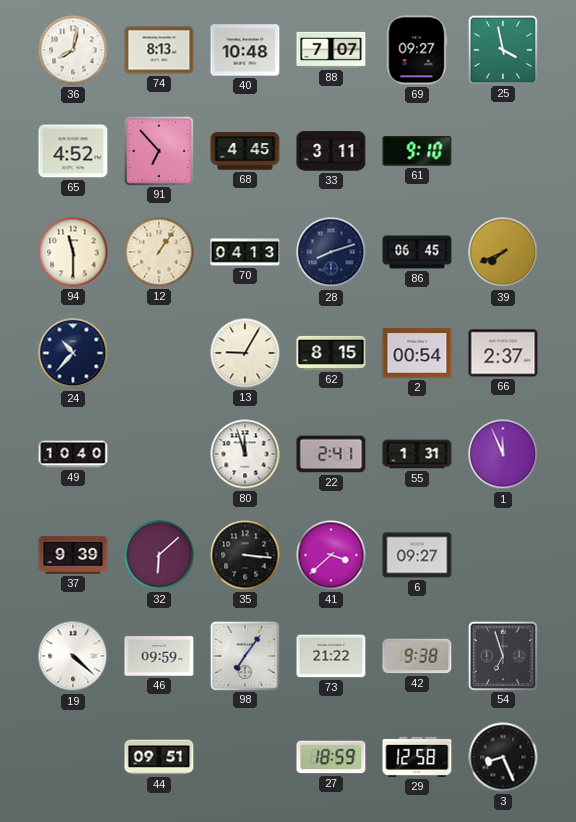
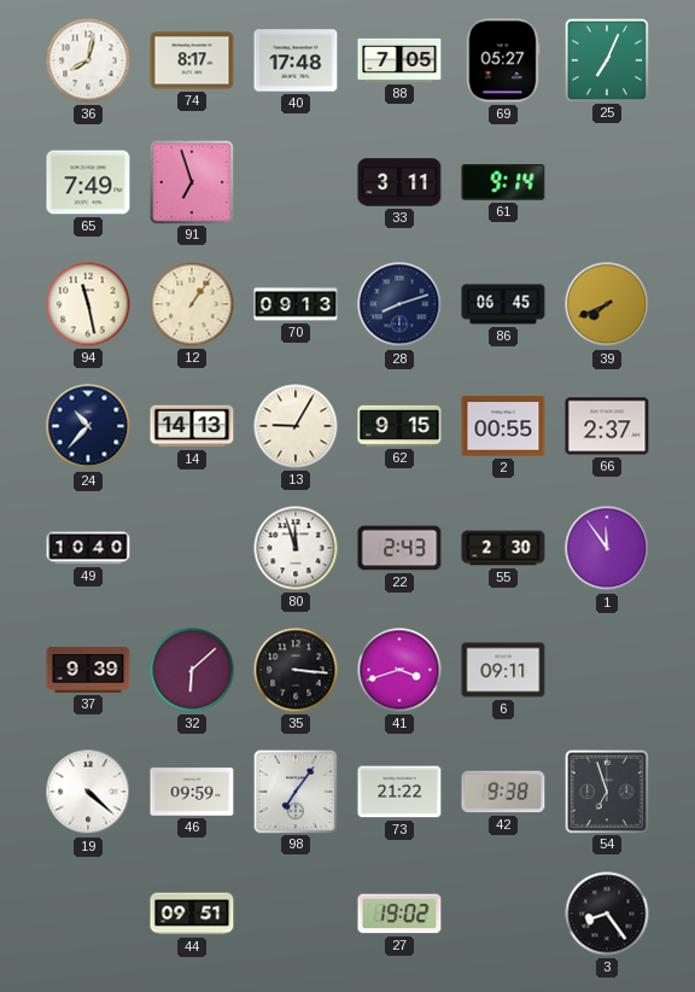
74: 8:13 -> 8:17 (192, 60)
40: 10:48 -> 17:48 (296, 60)
88: 7:07 -> 7:05 (399, 60)
69: 09:27 -> 05:27 (503, 60)
25: 3:58 -> 7:04 (606, 59)
65: 4:52 -> 7:49 (88, 182)
91: 6:53 -> 6:57 (191, 181)
68: 4:45 -> none (245, 151)
61: 9:10 -> 9:14 (503, 183)
94: 11:30 -> 11:28 (88, 304)
70: 04:13 -> 09:13 (296, 304)
14: none -> 14:13 (192, 426)
62: 8:15 -> 9:15 (399, 426)
2: 00:54 -> 00:55 (503, 426)
22: 2:41 -> 2:43 (399, 548)
55: 1:31 -> 2:30 (503, 548)
1: 11:56 -> 11:54 (607, 548)
41: 3:38 -> 3:42 (399, 670)
6: 09:27 -> 09:11 (503, 670)
27: 18:59 -> 19:02 (399, 914)
29: 12:58 -> none (417, 757)
3: 8:26 -> 8:24 (607, 914)
